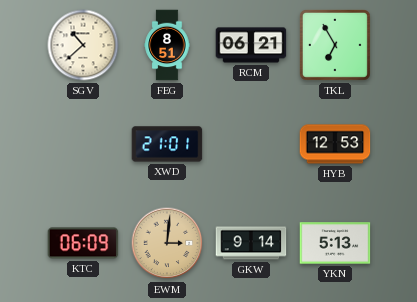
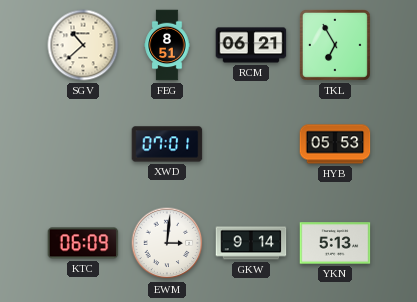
XWD: 21:01 -> 07:01 (167, 144)
HYB: 12:53 -> 05:53 (335, 144)
EWM dial: champagne -> white (167, 243)
